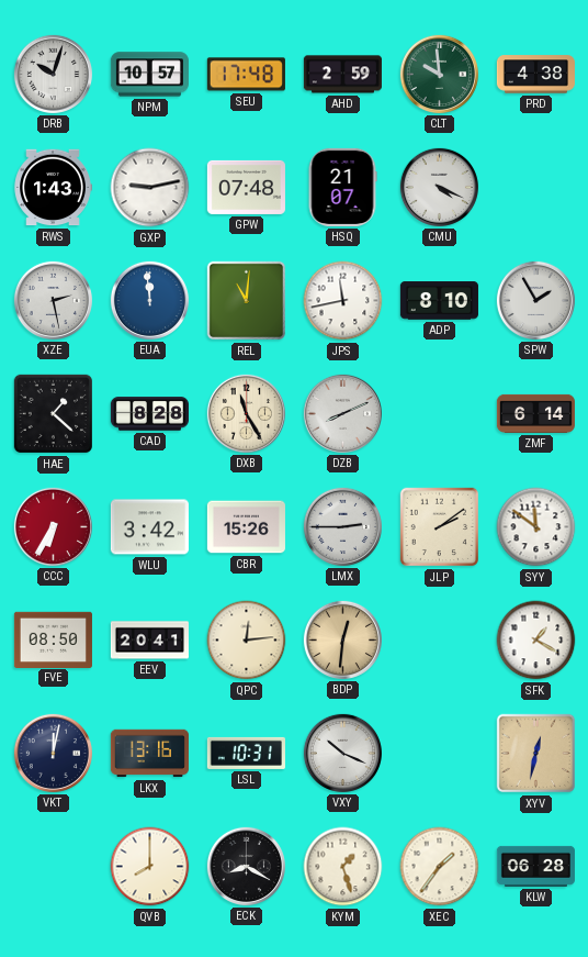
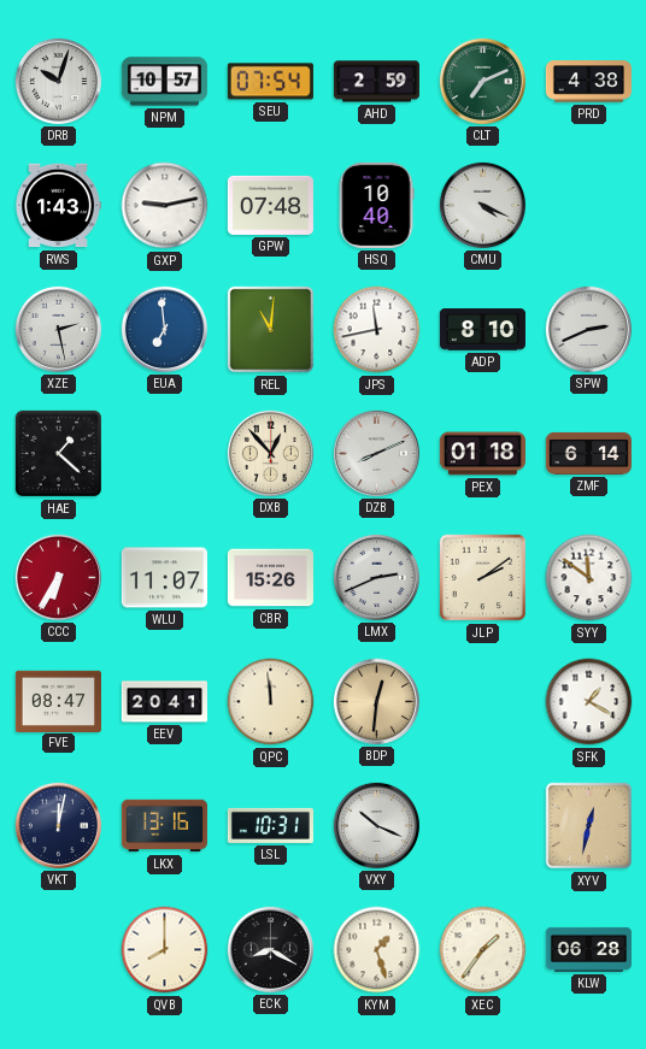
SEU: 17:48 -> 07:54 (270, 82)
CLT: 9:59 -> 7:11 (482, 81)
HSQ: 21:07 -> 10:40 (376, 205)
EUA: 11:59 -> 6:59 (164, 329)
SPW: 1:55 -> 2:41 (588, 329)
CAD: 8:28 -> none (149, 414)
DXB: 11:25 -> 12:53 (270, 453)
PEX: none -> 01:18 (482, 454)
WLU: 3:42 -> 11:07 (164, 578)
LMX: 2:45 -> 2:41 (376, 577)
FVE: 08:50 -> 08:47 (58, 701)
QPC: 12:14 -> 11:59 (271, 702)
